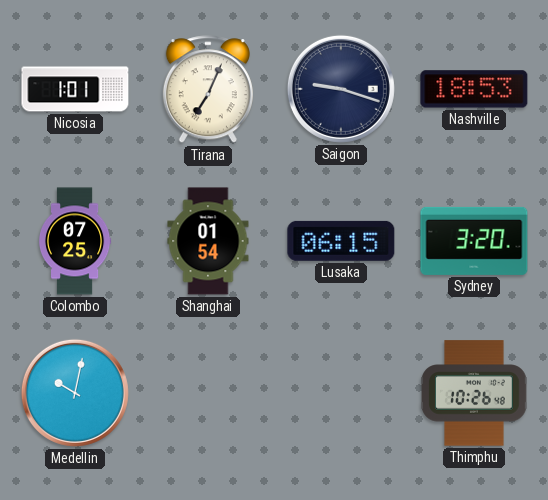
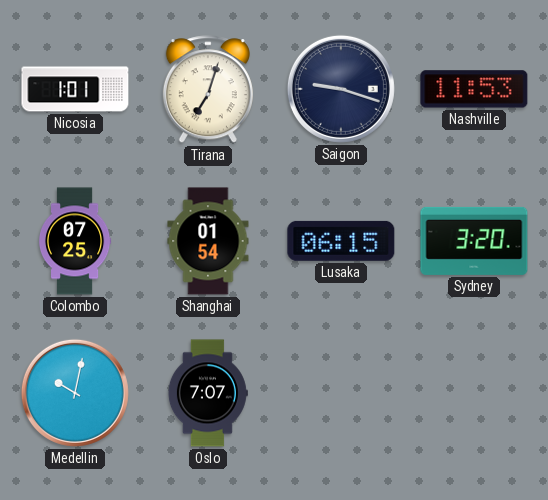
Tirana: 7:04 -> 7:03 (208, 90)
Nashville: 18:53 -> 11:53 (474, 89)
Oslo: none -> 7:07 (208, 393)
Thimphu: 10:26 -> none (474, 393)
